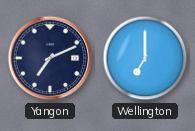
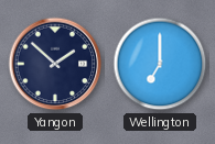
Yangon: 7:11 -> 1:52 (55, 64)
